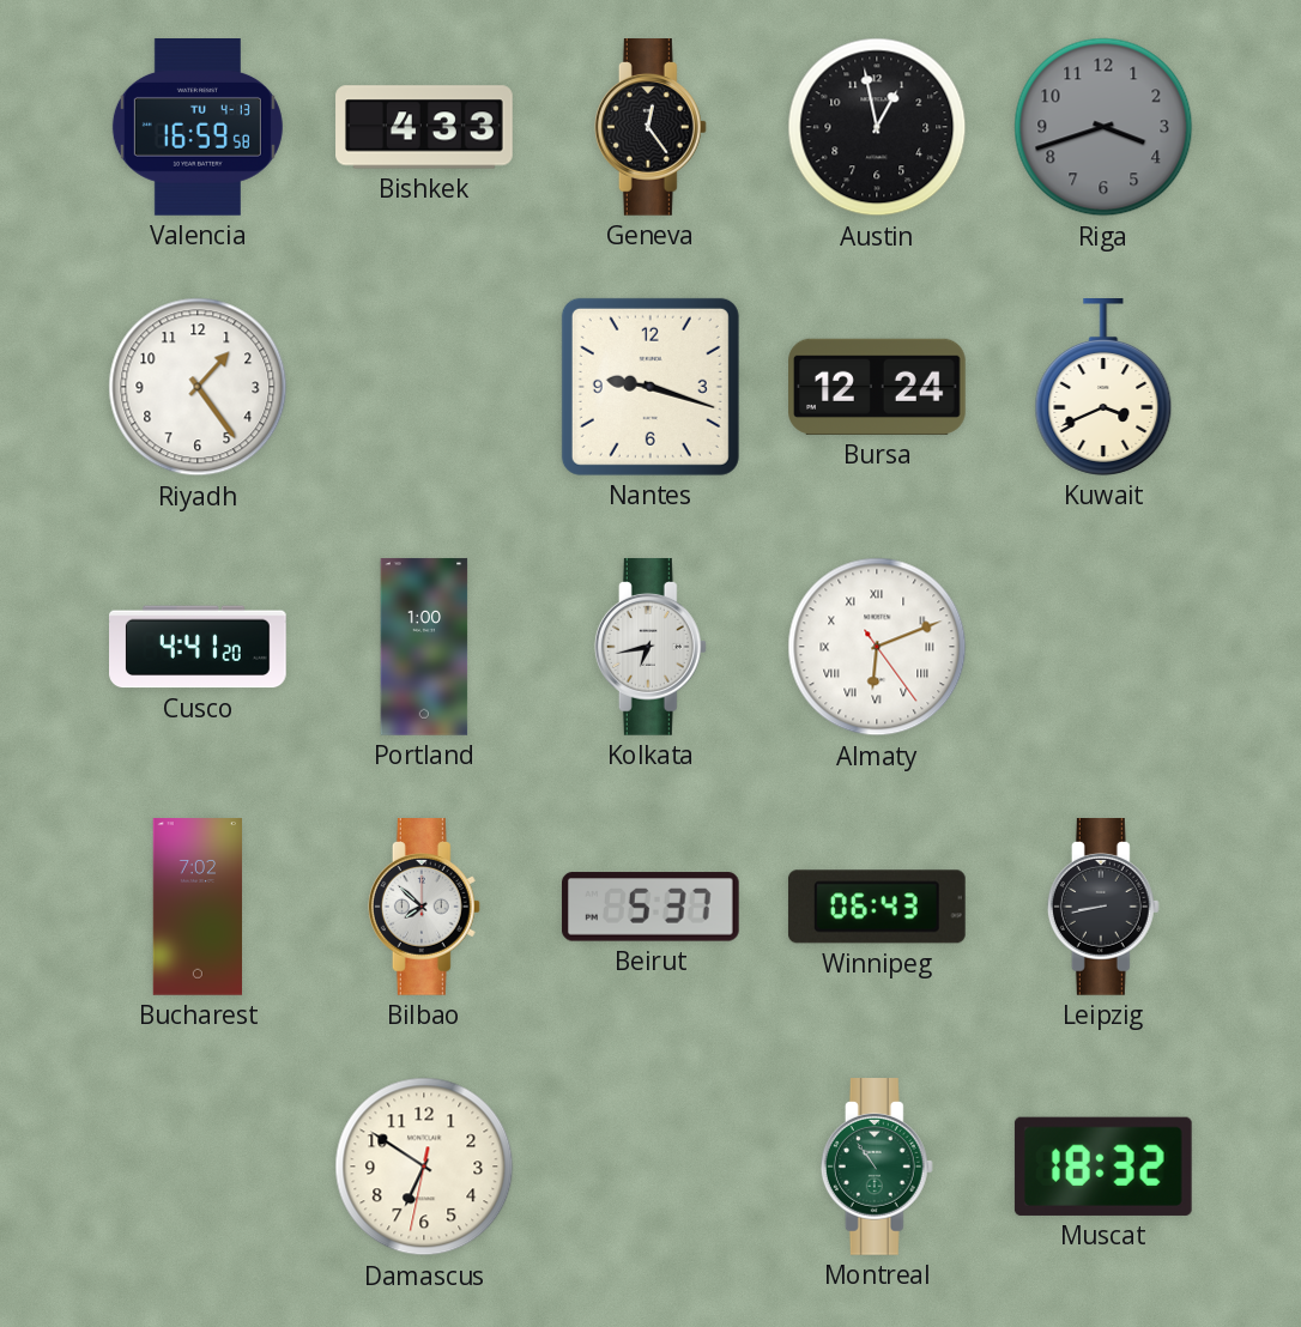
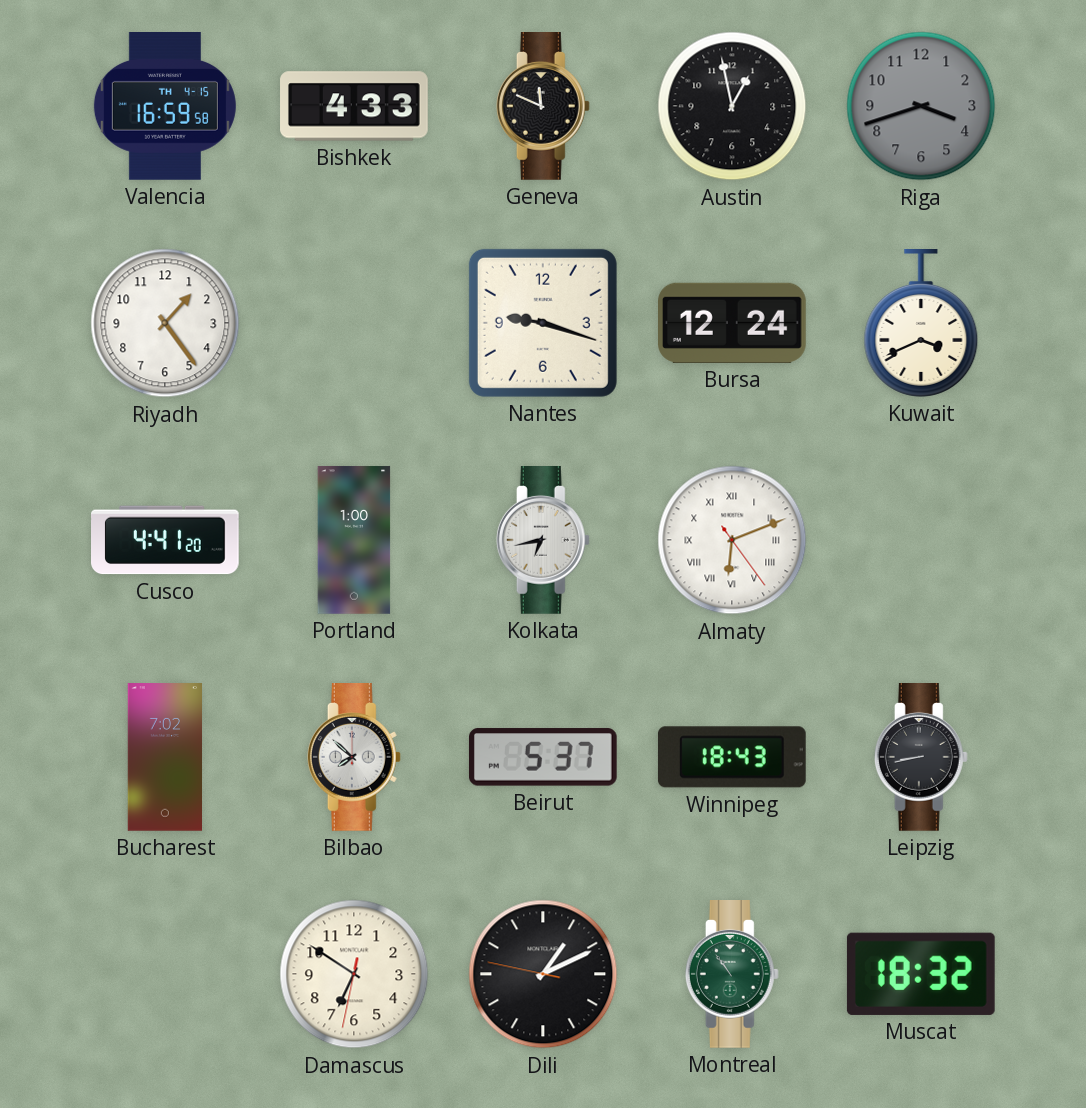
Valencia date: TU 4-13 -> TH 4-15 (165, 107)
Geneva: 12:24 -> 11:49 (543, 107)
Winnipeg: 06:43 -> 18:43 (732, 757)
Dili: none -> 1:10 (543, 974)
